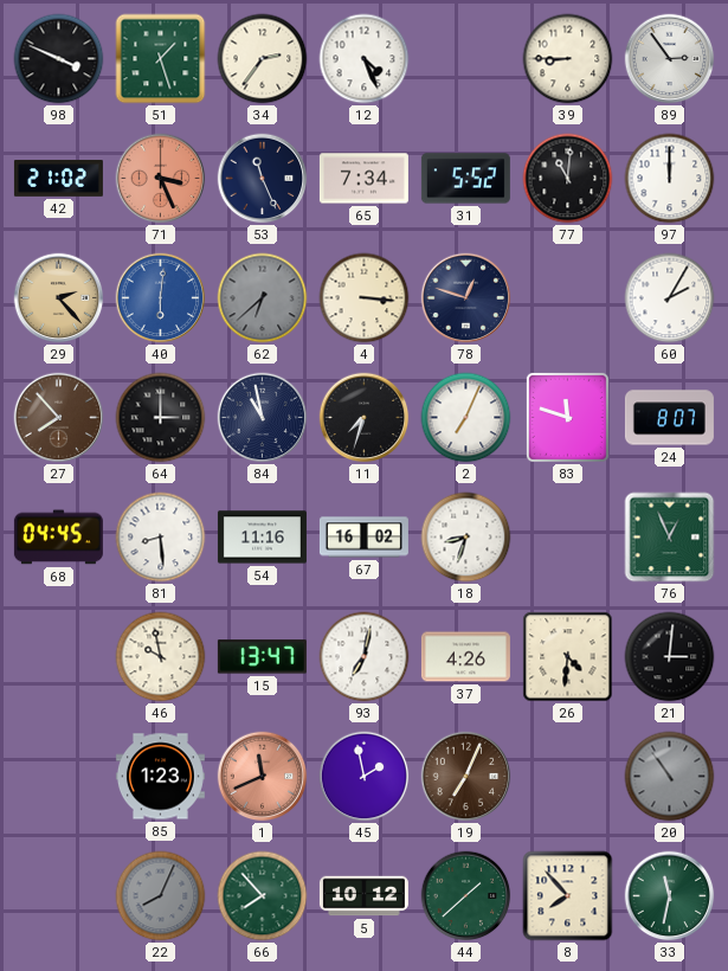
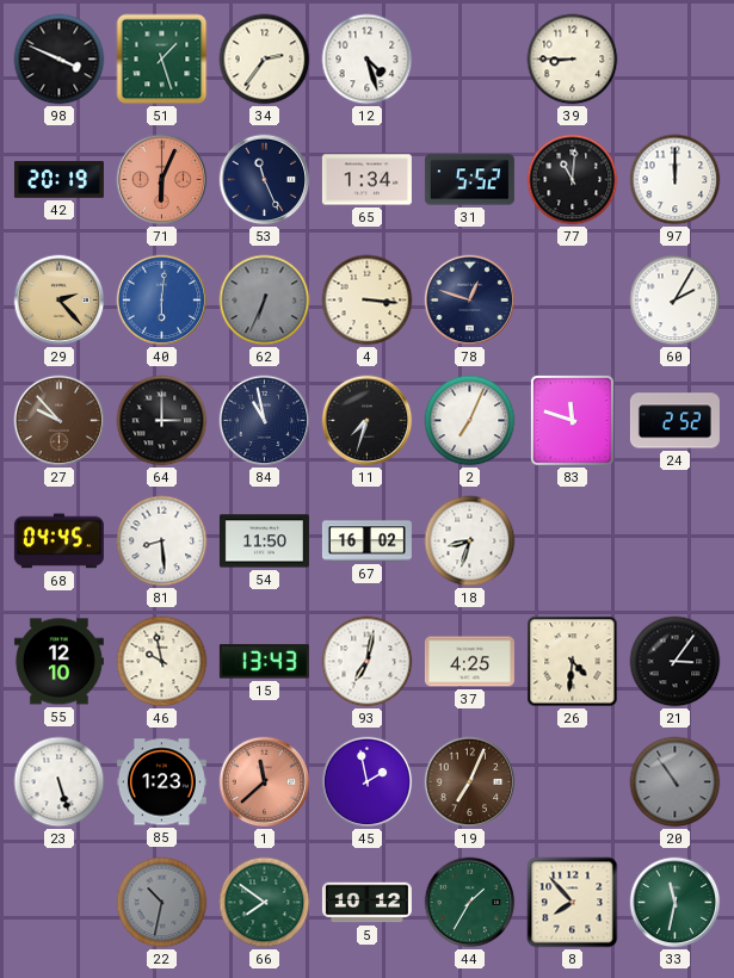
12: 4:26 -> 4:27 (368, 60)
89: 2:54 -> none (670, 59)
42: 21:02 -> 20:19 (58, 180)
71: 3:26 -> 6:04 (162, 180)
65: 7:34 -> 1:34 (366, 180)
62: 6:38 -> 6:34 (265, 301)
27: 7:53 -> 9:53 (60, 421)
24: 8:07 -> 2:52 (674, 421)
54: 11:16 -> 11:50 (264, 541)
76: 12:56 -> none (670, 538)
55: none -> 12:10 (58, 662)
15: 13:47 -> 13:43 (264, 662)
37: 4:26 -> 4:25 (469, 662)
21: 3:01 -> 3:06 (676, 662)
23: none -> 5:27 (60, 782)
1: 11:41 -> 11:38 (265, 782)
22: 8:04 -> 10:32 (162, 903)
66: 7:53 -> 7:51 (265, 903)
44: 1:38 -> 1:35 (470, 903)
